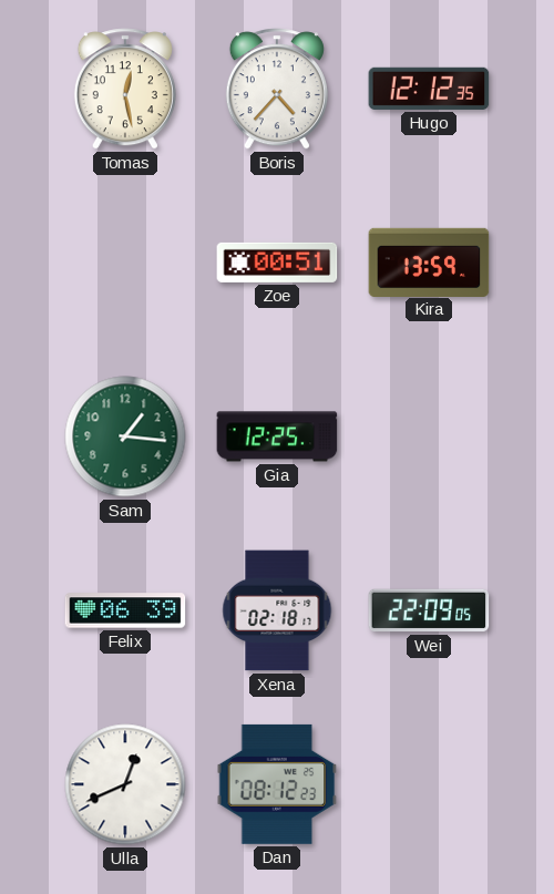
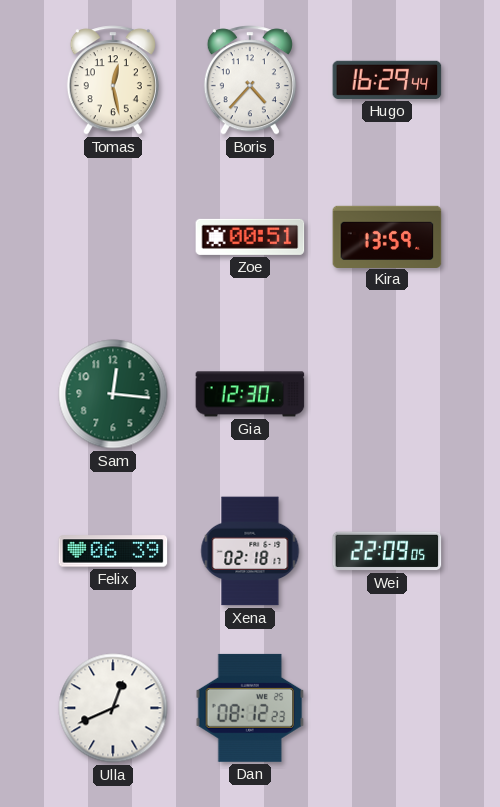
Hugo: 12:12 -> 16:29 (387, 80)
Sam: 1:16 -> 12:16 (113, 394)
Gia: 12:25 -> 12:30 (250, 394)
